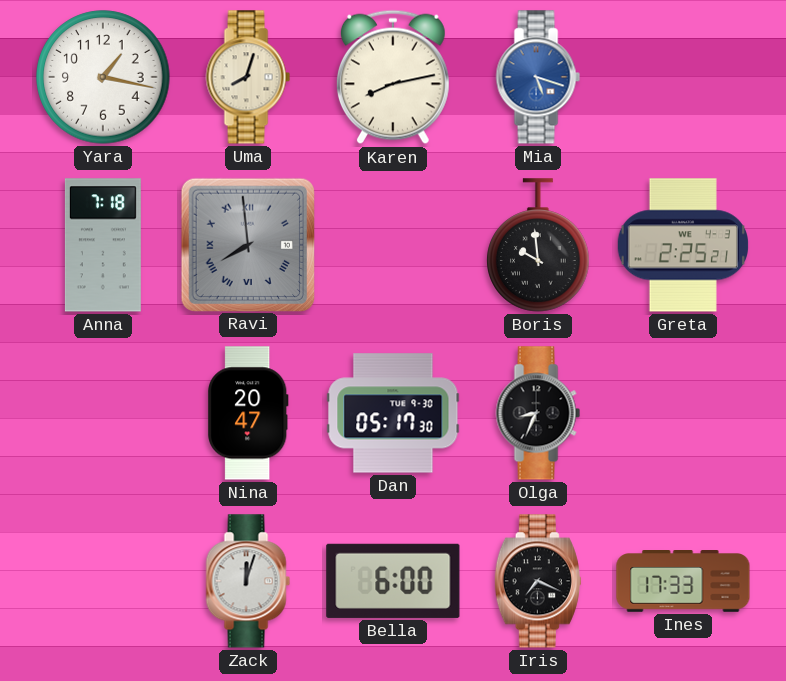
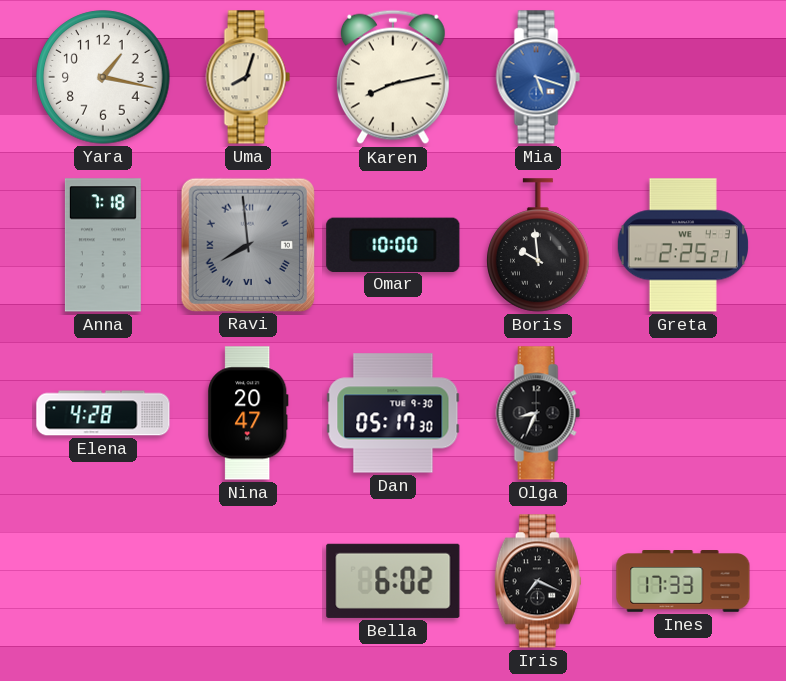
Omar: none -> 10:00 (393, 244)
Elena: none -> 4:28 (103, 413)
Zack: 12:03 -> none (248, 581)
Bella: 6:00 -> 6:02 (393, 581)
